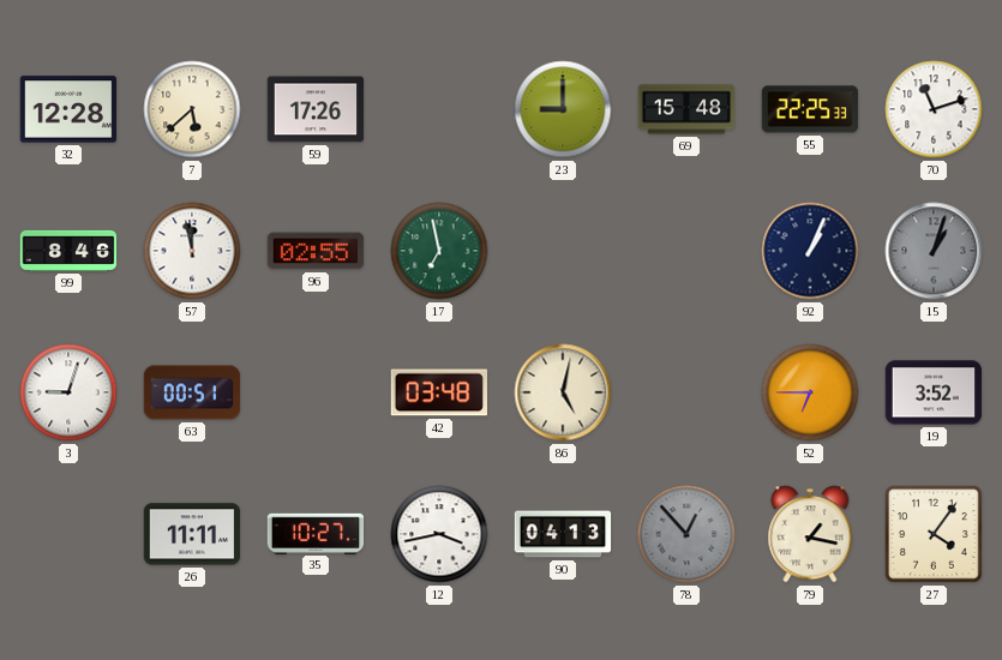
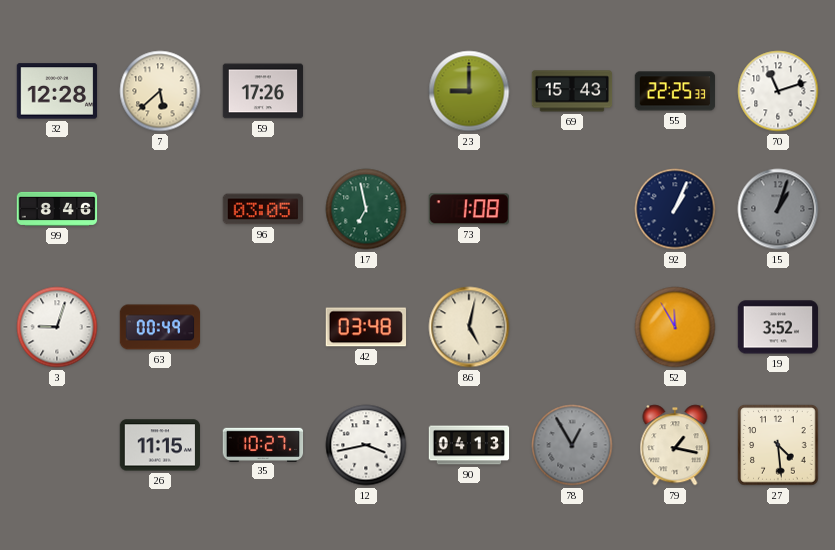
69: 15:48 -> 15:43 (572, 91)
57: 11:58 -> none (192, 251)
96: 02:55 -> 03:05 (263, 209)
73: none -> 1:08 (468, 209)
63: 00:51 -> 00:49 (160, 327)
52: 6:45 -> 11:55 (675, 327)
26: 11:11 -> 11:15 (160, 445)
78: 12:53 -> 12:55 (572, 445)
27: 4:06 -> 4:29 (778, 445)
